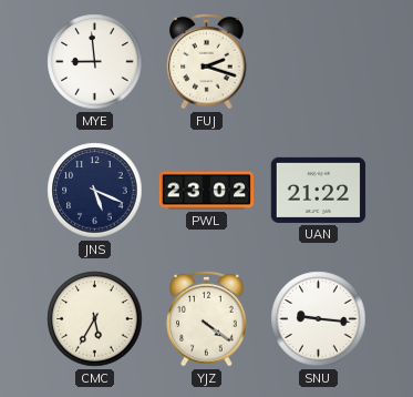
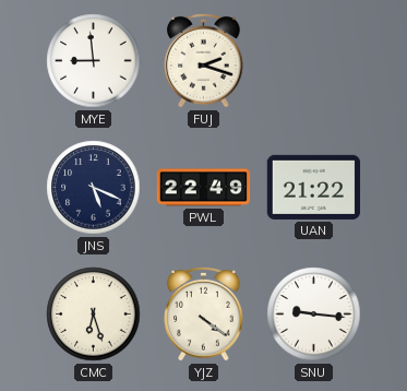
PWL: 23:02 -> 22:49 (204, 188)
CMC: 5:35 -> 6:27 (94, 315)
